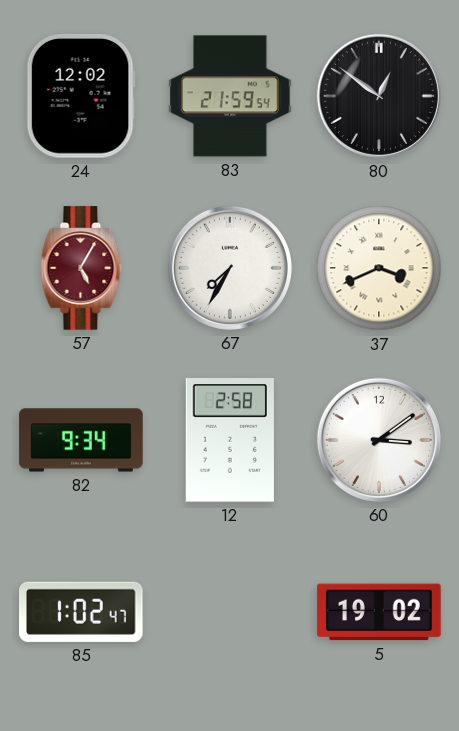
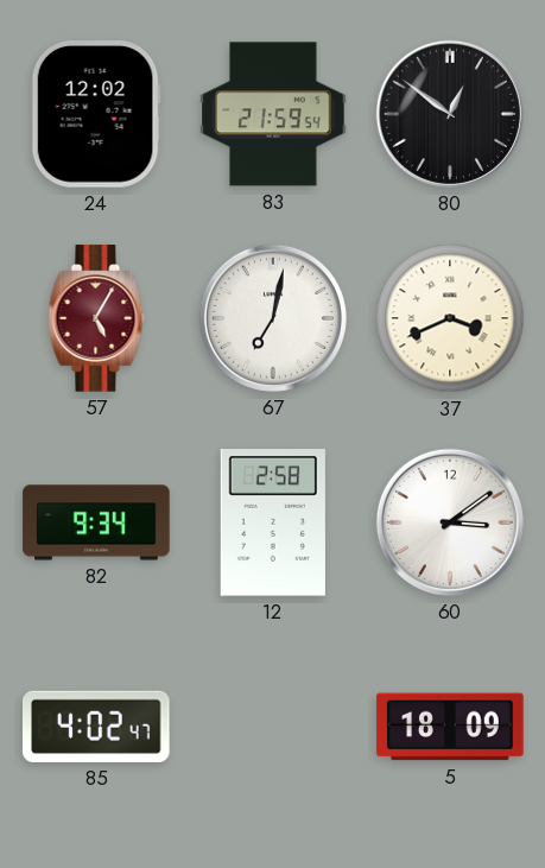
67: 7:35 -> 7:02 (273, 318)
85: 1:02 -> 4:02 (97, 727)
5: 19:02 -> 18:09 (450, 727)
